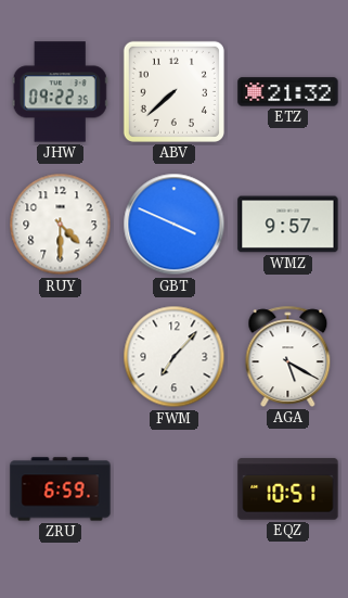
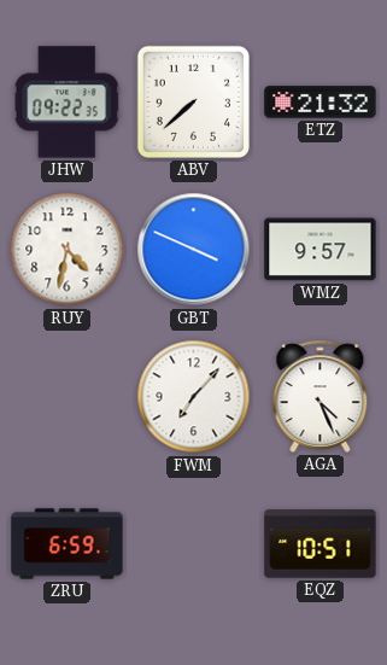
RUY: 4:30 -> 4:32 (68, 250)
AGA: 5:20 -> 4:26 (321, 396)
